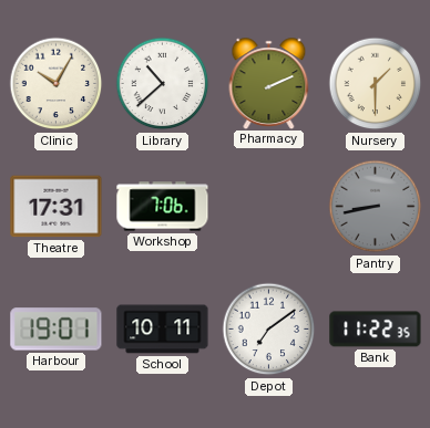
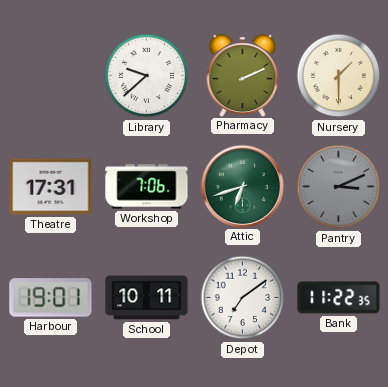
Clinic: 10:05 -> none (57, 84)
Library: 10:38 -> 9:38 (147, 76)
Attic: none -> 6:42 (242, 186)
Pantry: 8:43 -> 3:11 (339, 187)
